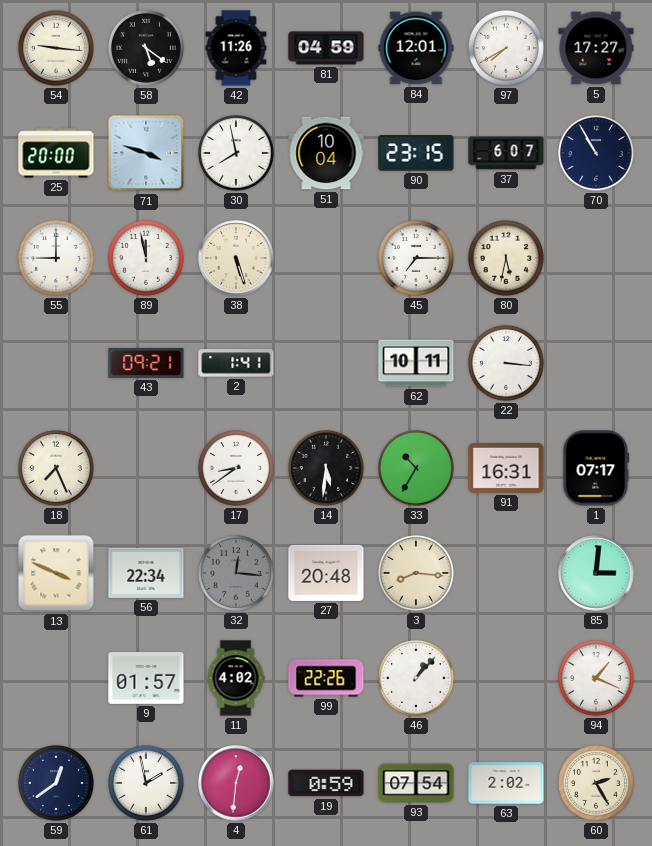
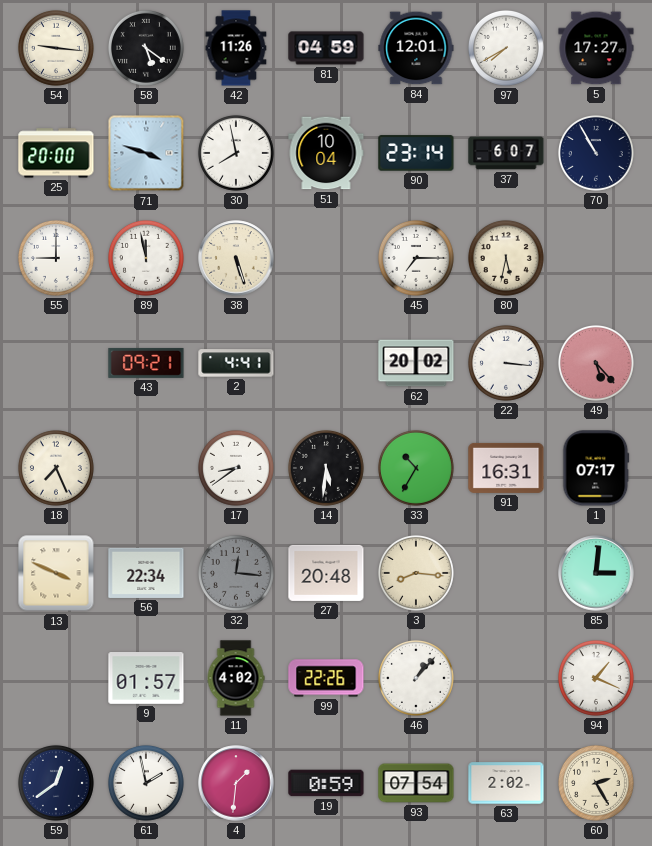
90: 23:15 -> 23:14 (416, 153)
2: 1:41 -> 4:41 (236, 363)
62: 10:11 -> 20:02 (416, 363)
49: none -> 5:23 (596, 363)
4: 12:31 -> 1:31 (236, 783)
